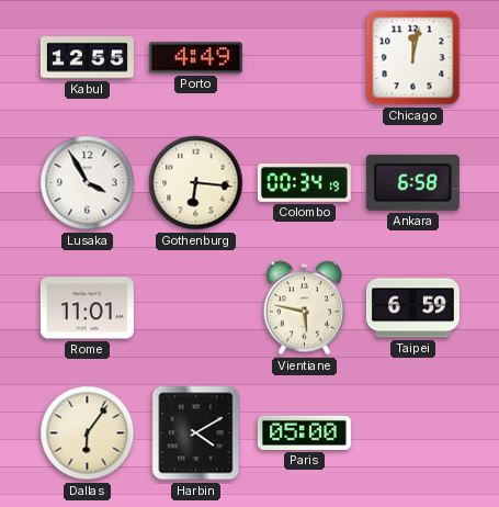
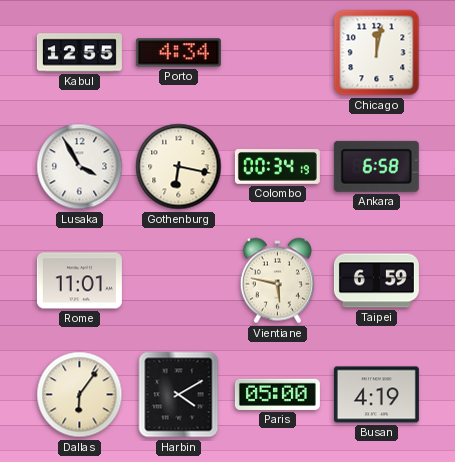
Porto: 4:49 -> 4:34 (178, 53)
Gothenburg: 6:16 -> 6:17 (179, 167)
Busan: none -> 4:19 (376, 395)
